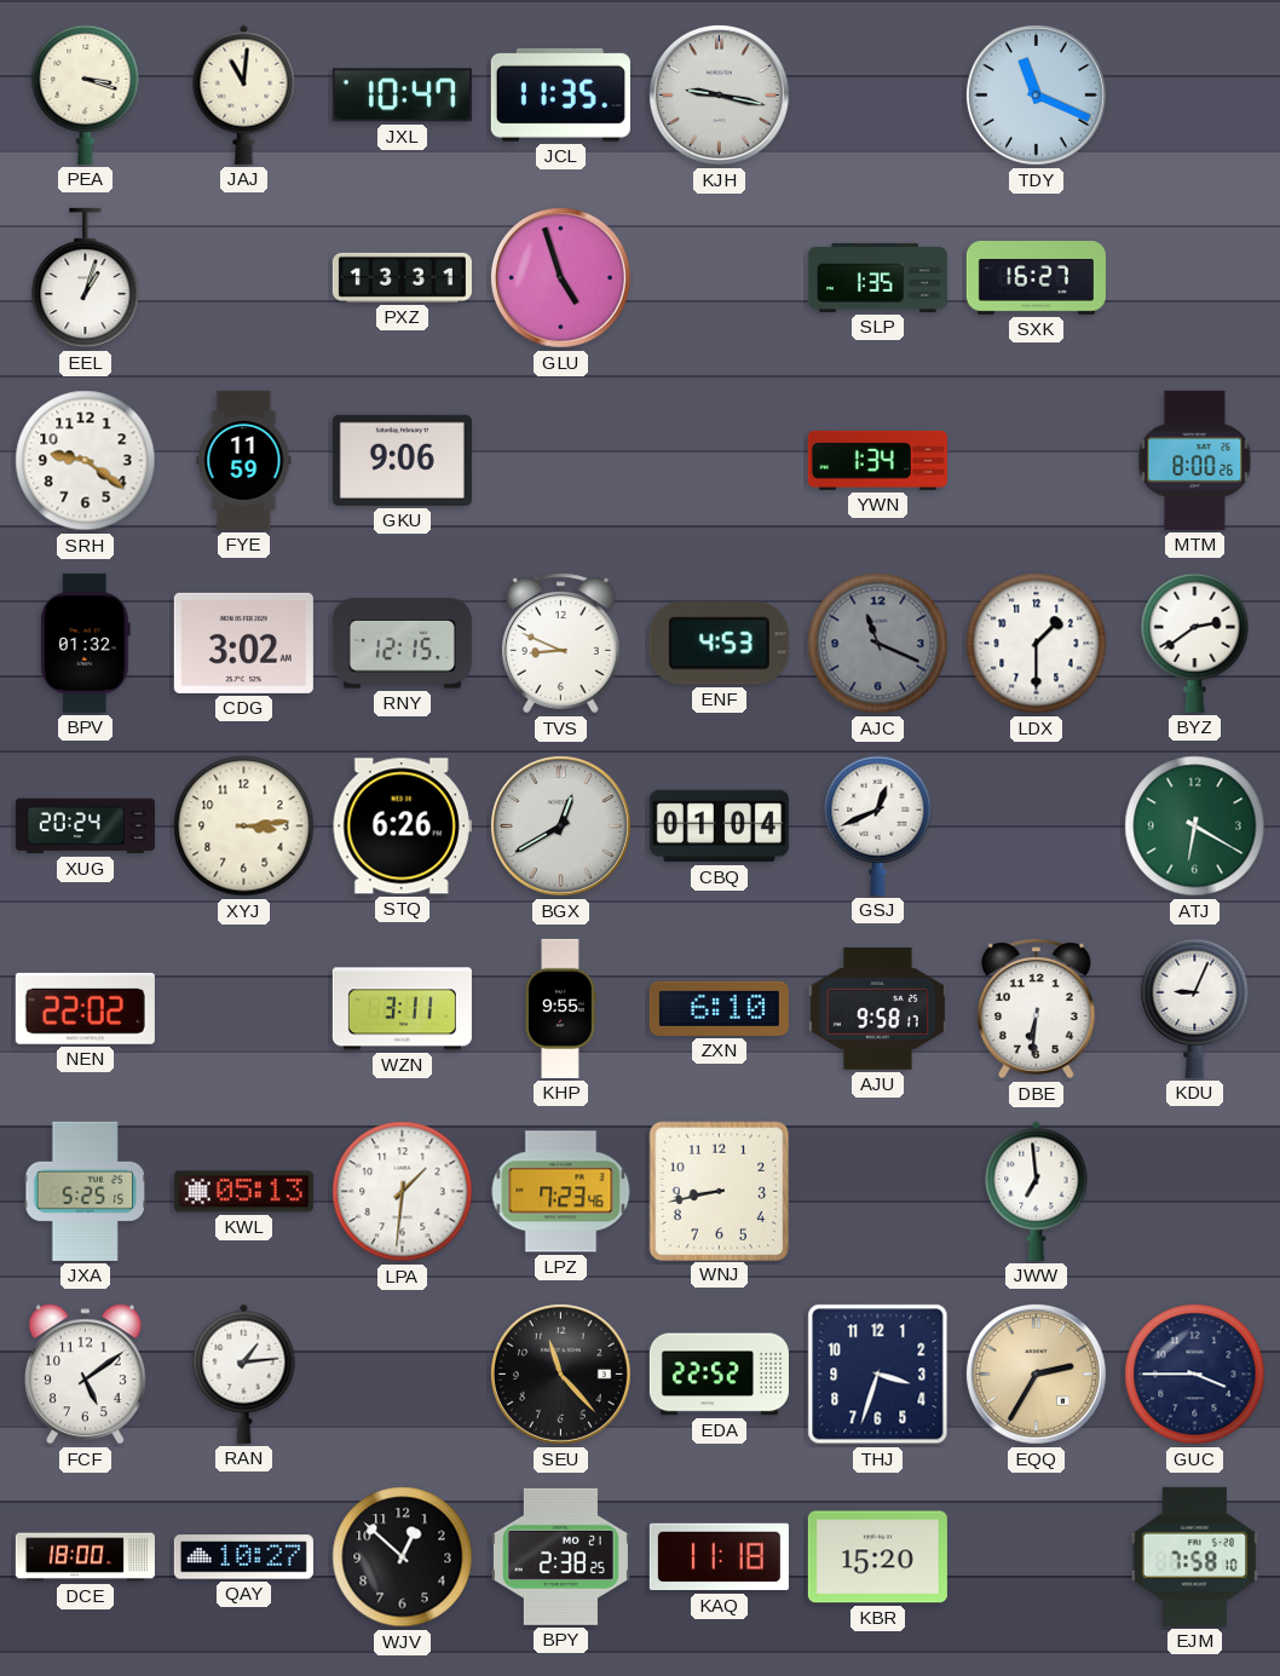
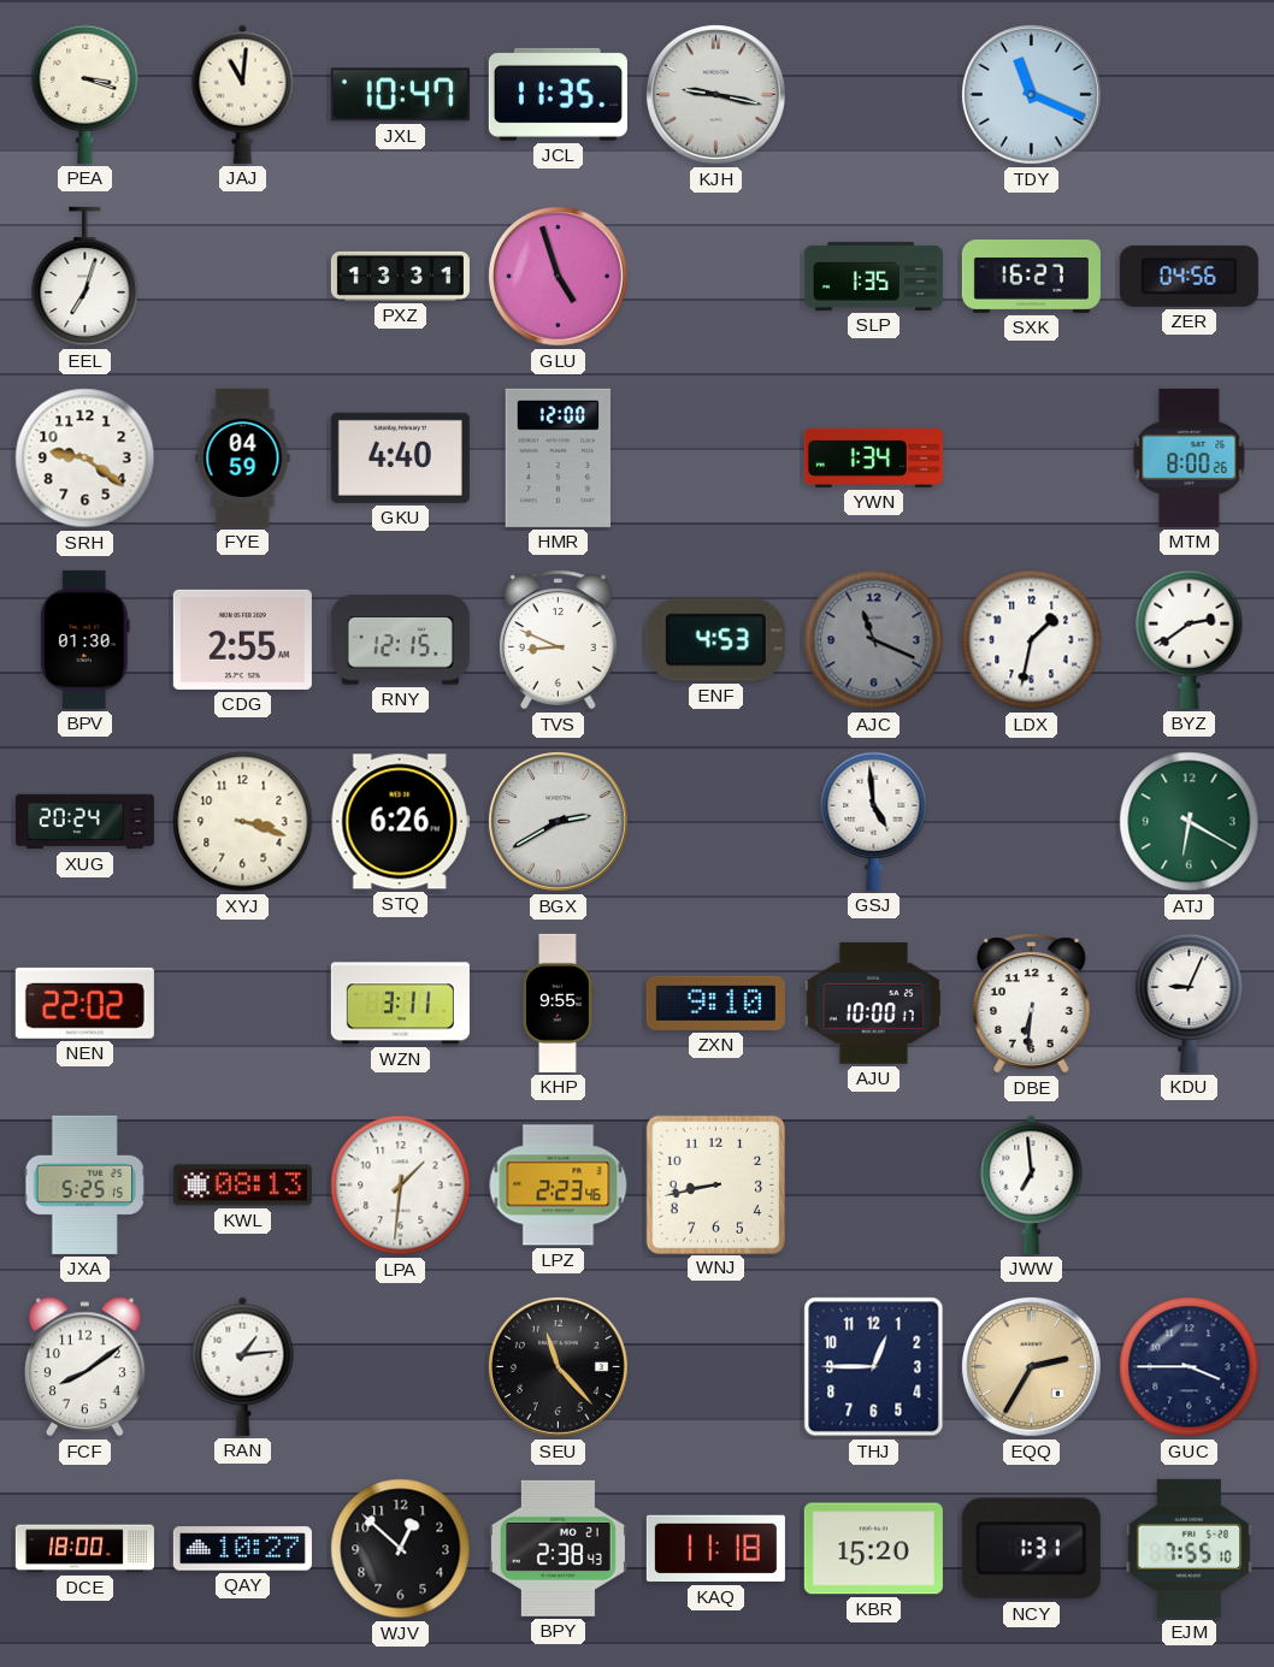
EEL: 1:03 -> 7:03 (85, 277)
ZER: none -> 04:56 (1189, 276)
FYE: 11:59 -> 04:59 (243, 457)
GKU: 9:06 -> 4:40 (400, 457)
HMR: none -> 12:00 (558, 457)
BPV: 01:32 -> 01:30 (84, 639)
CDG: 3:02 -> 2:55 (242, 639)
LDX: 1:30 -> 1:32 (1032, 640)
XYJ: 3:14 -> 3:18 (243, 822)
BGX: 12:40 -> 2:40 (558, 821)
CBQ: 01:04 -> none (719, 827)
GSJ: 12:41 -> 4:59 (874, 821)
ZXN: 6:10 -> 9:10 (715, 1003)
AJU: 9:58 -> 10:00 (873, 1003)
KWL: 05:13 -> 08:13 (242, 1186)
LPZ: 7:23 -> 2:23 (559, 1186)
FCF: 5:09 -> 8:09 (84, 1367)
EDA: 22:52 -> none (719, 1375)
THJ: 3:33 -> 12:45 (874, 1367)
BPY: 2:38:25 -> 2:38:43 (558, 1548)
NCY: none -> 1:31 (1031, 1549)
EJM: 7:58 -> 7:55 (1190, 1548)
